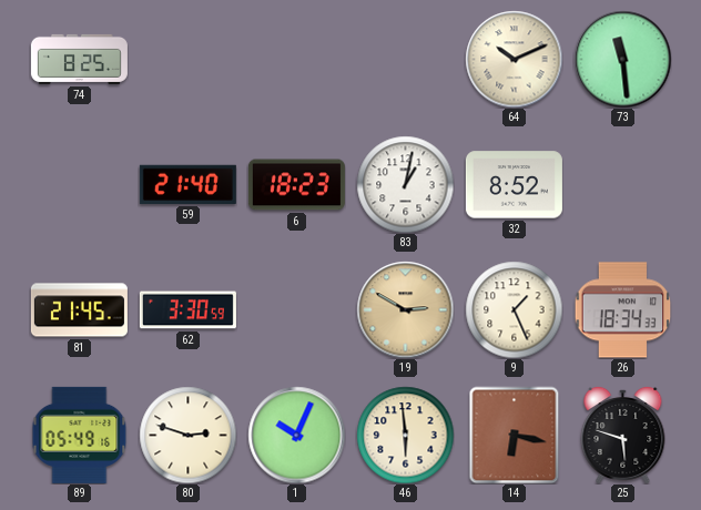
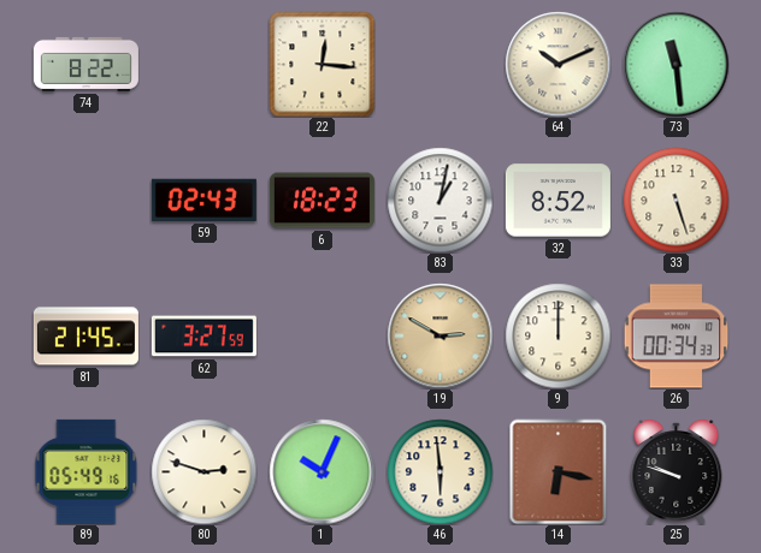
74: 8:25 -> 8:22 (85, 64)
22: none -> 12:16 (321, 64)
59: 21:40 -> 02:43 (203, 200)
33: none -> 5:27 (676, 200)
62: 3:30 -> 3:27 (203, 337)
9: 1:26 -> 12:00 (558, 335)
26: 18:34 -> 00:34 (676, 337)
25: 5:48 -> 9:48 (677, 471)
